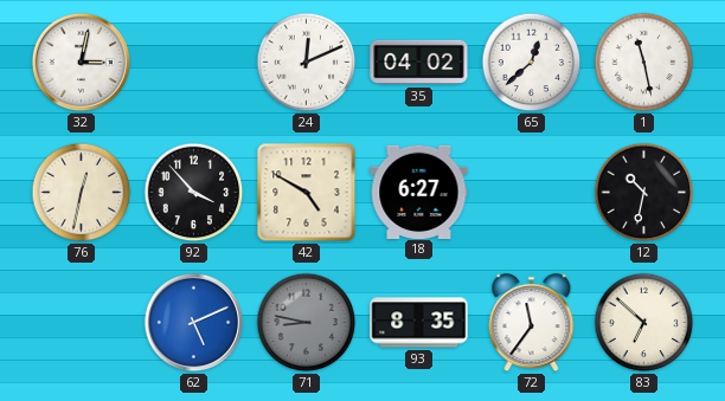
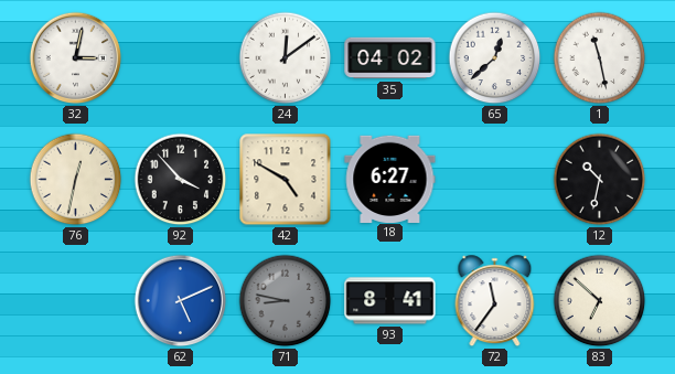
24: 12:11 -> 12:09 (286, 58)
93: 8:35 -> 8:41 (390, 301)
